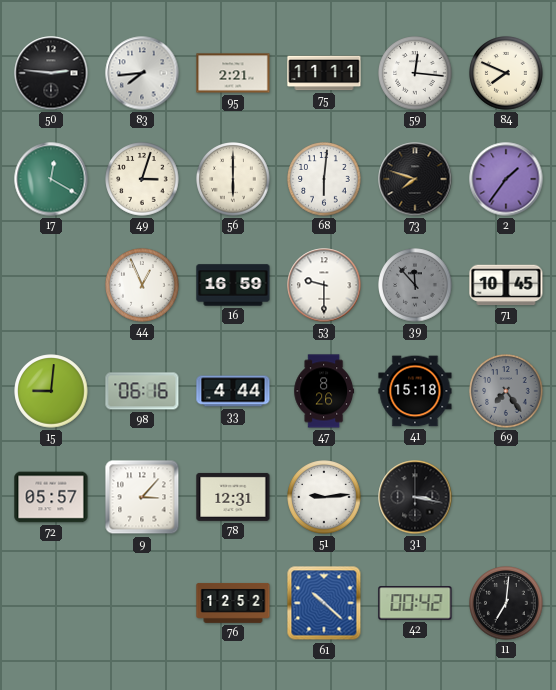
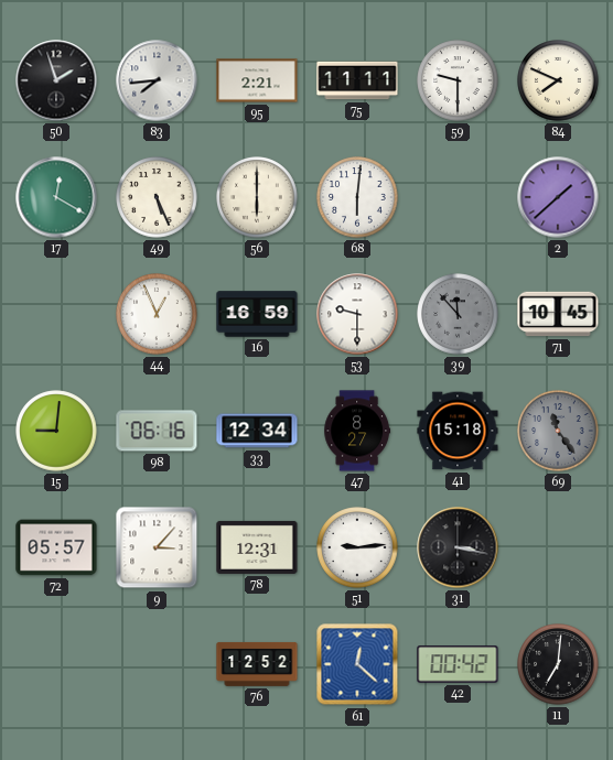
50: 2:46 -> 1:57 (56, 80)
59: 12:16 -> 9:30 (458, 80)
49: 3:03 -> 5:26 (157, 197)
73: 7:48 -> none (415, 179)
2: 1:36 -> 1:38 (558, 197)
33: 4:44 -> 12:34 (257, 431)
47: 8:26 -> 8:27 (357, 431)
69: 7:24 -> 11:24 (558, 431)
61: 10:22 -> 12:22 (357, 664)
